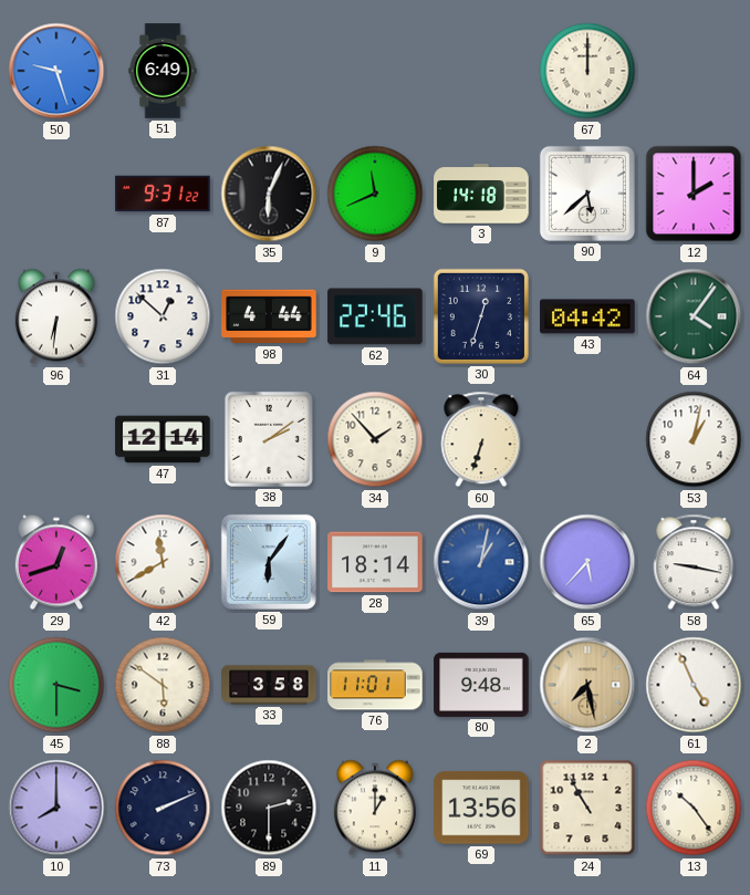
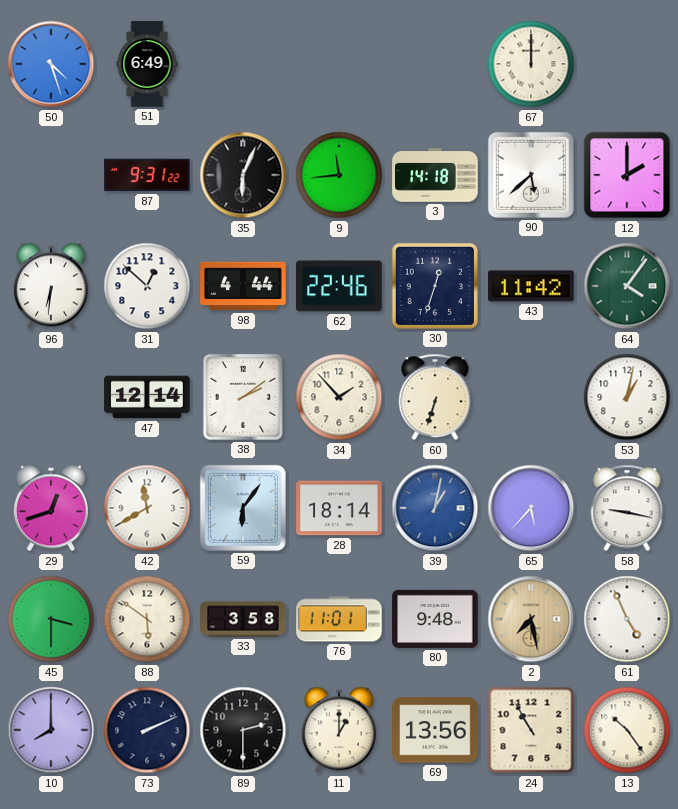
50: 9:27 -> 4:27 (51, 64)
9: 11:41 -> 11:44 (339, 175)
43: 04:42 -> 11:42 (531, 286)
